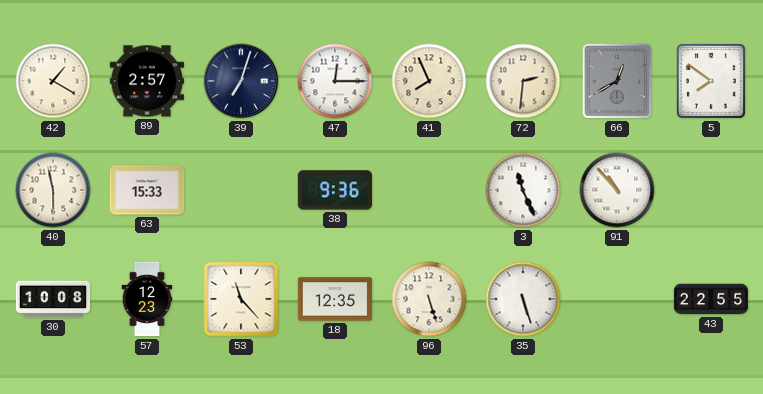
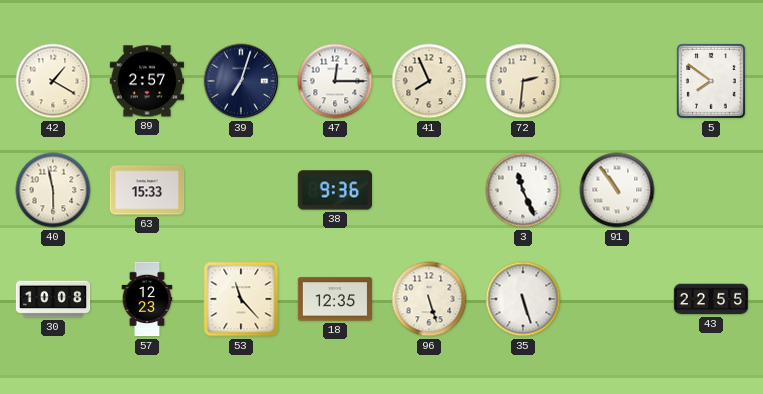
66: 12:40 -> none (617, 81)
91: 10:53 -> 10:54 (617, 190)
